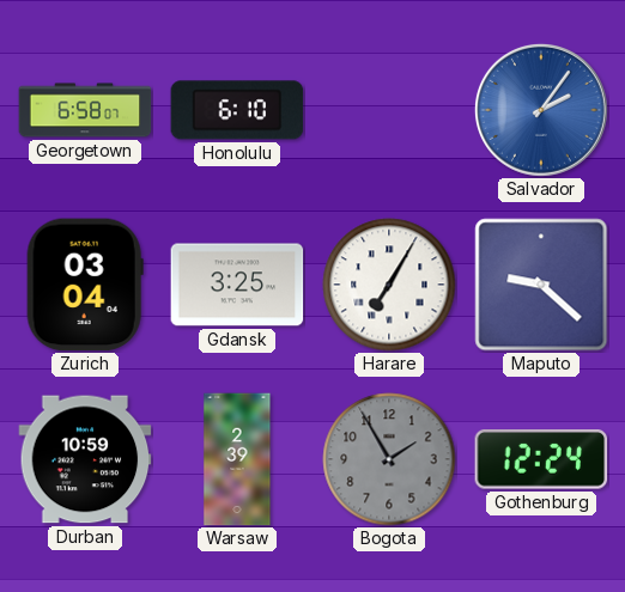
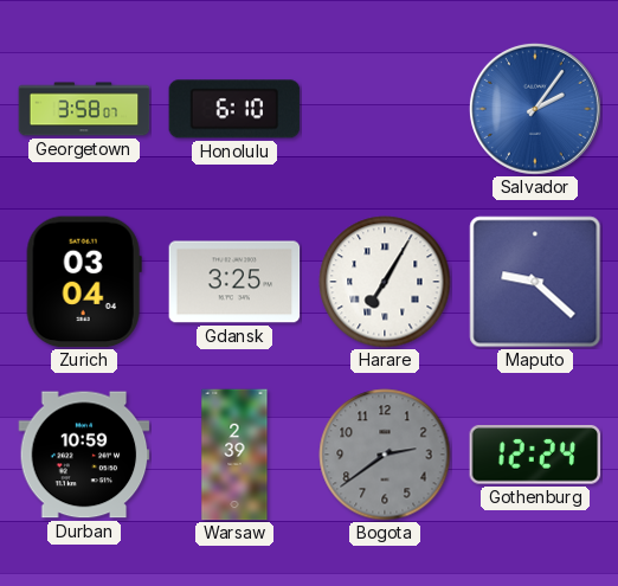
Georgetown: 6:58 -> 3:58 (84, 109)
Bogota: 1:55 -> 2:39 (385, 455)
